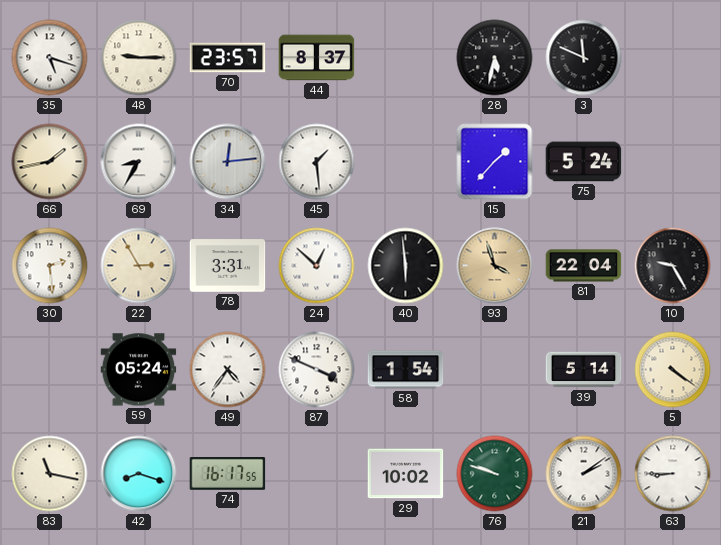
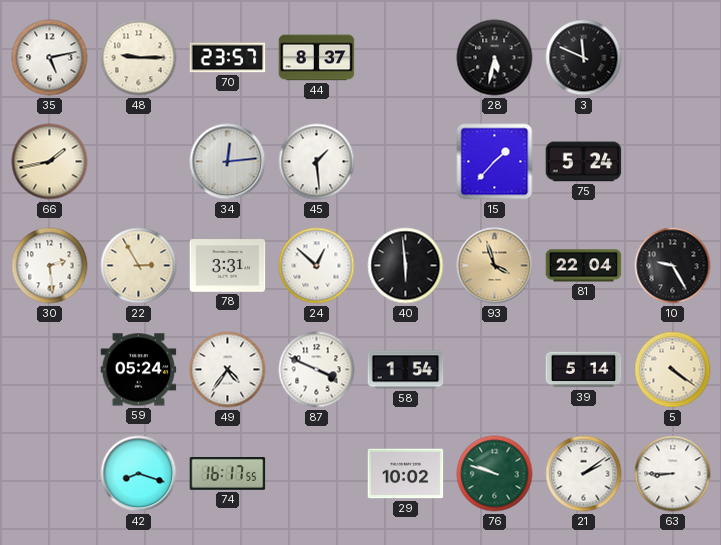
35: 5:18 -> 5:13 (50, 58)
69: 8:35 -> none (139, 162)
83: 11:17 -> none (50, 474)
